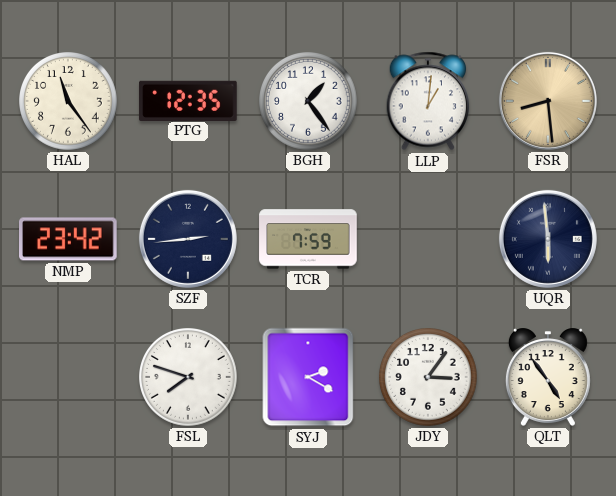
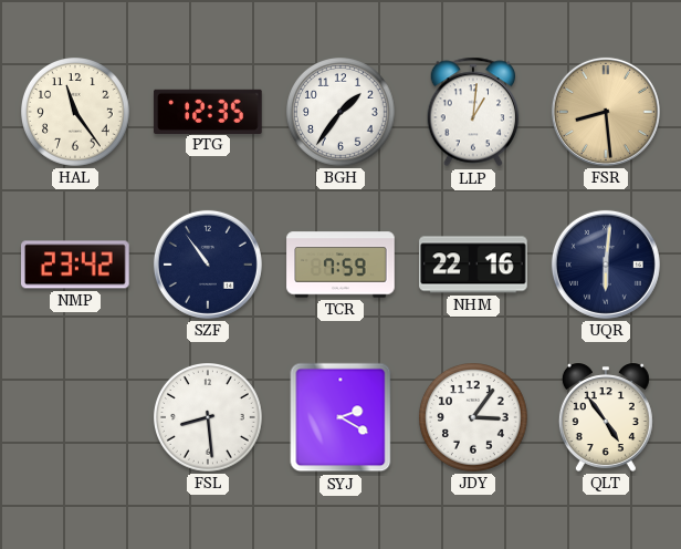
BGH: 1:24 -> 1:36 (342, 113)
SZF: 2:44 -> 10:54 (208, 265)
NHM: none -> 22:16 (473, 265)
UQR: 5:59 -> 6:01 (606, 265)
FSL: 7:48 -> 8:29 (209, 418)
